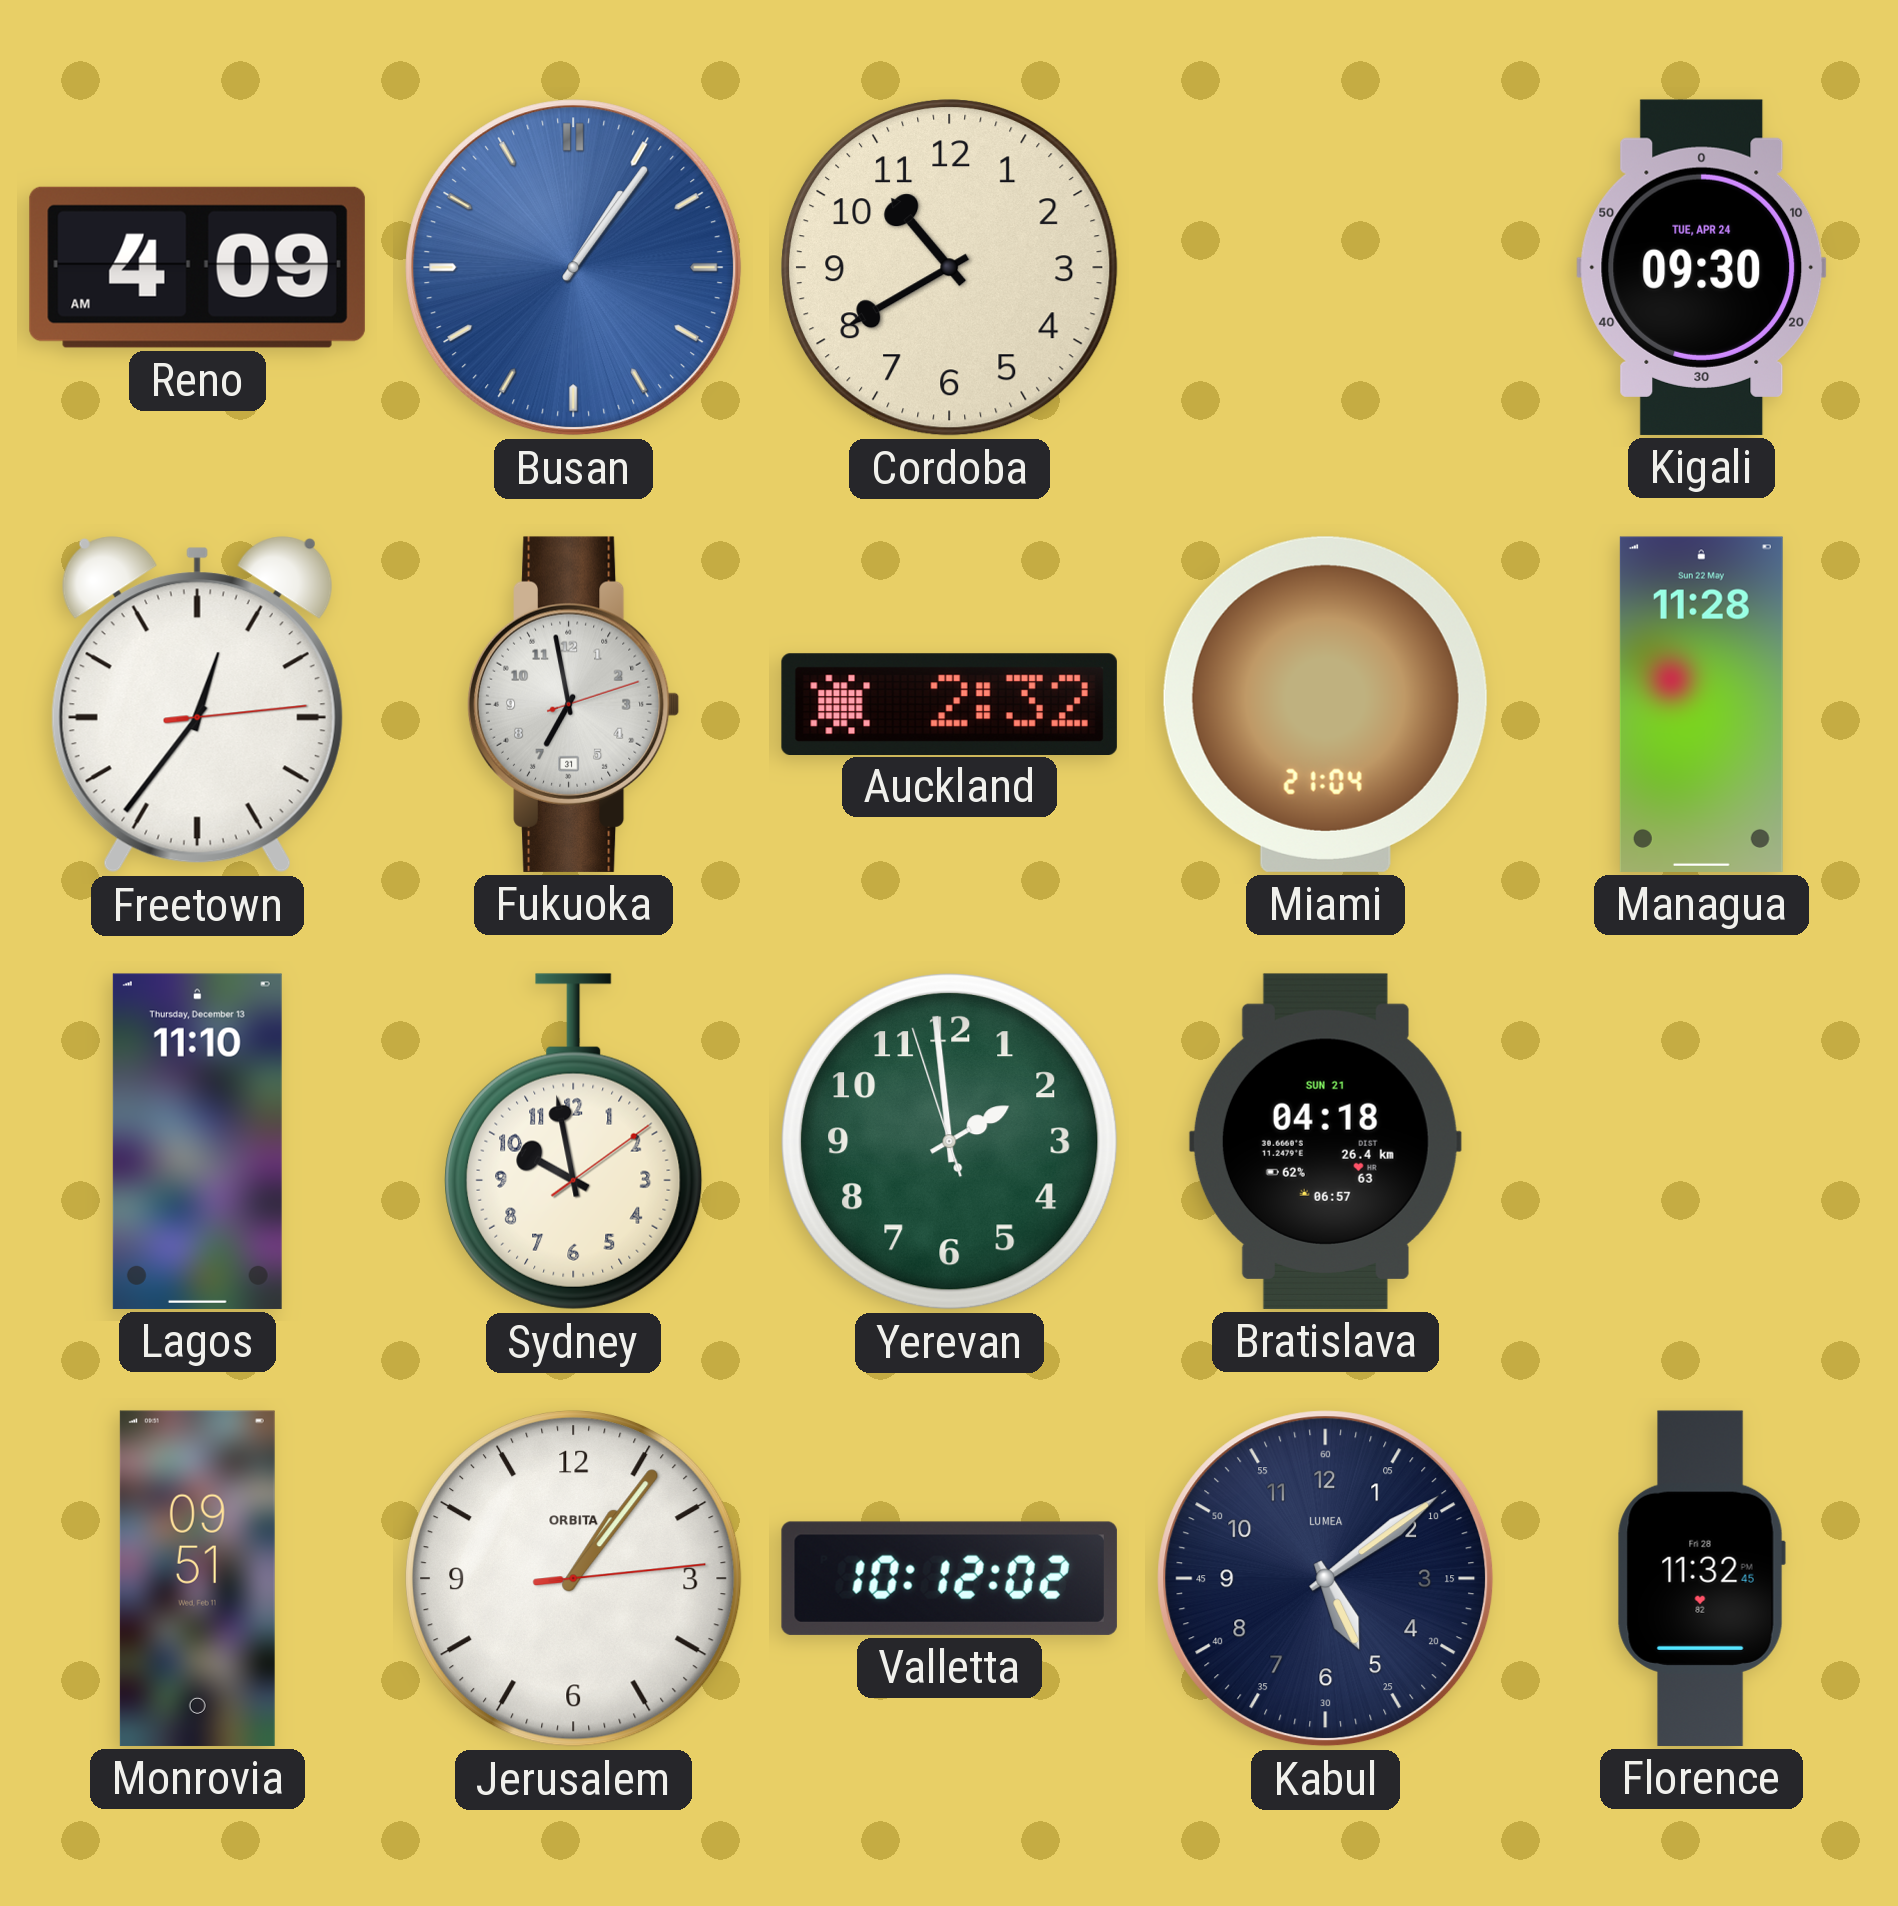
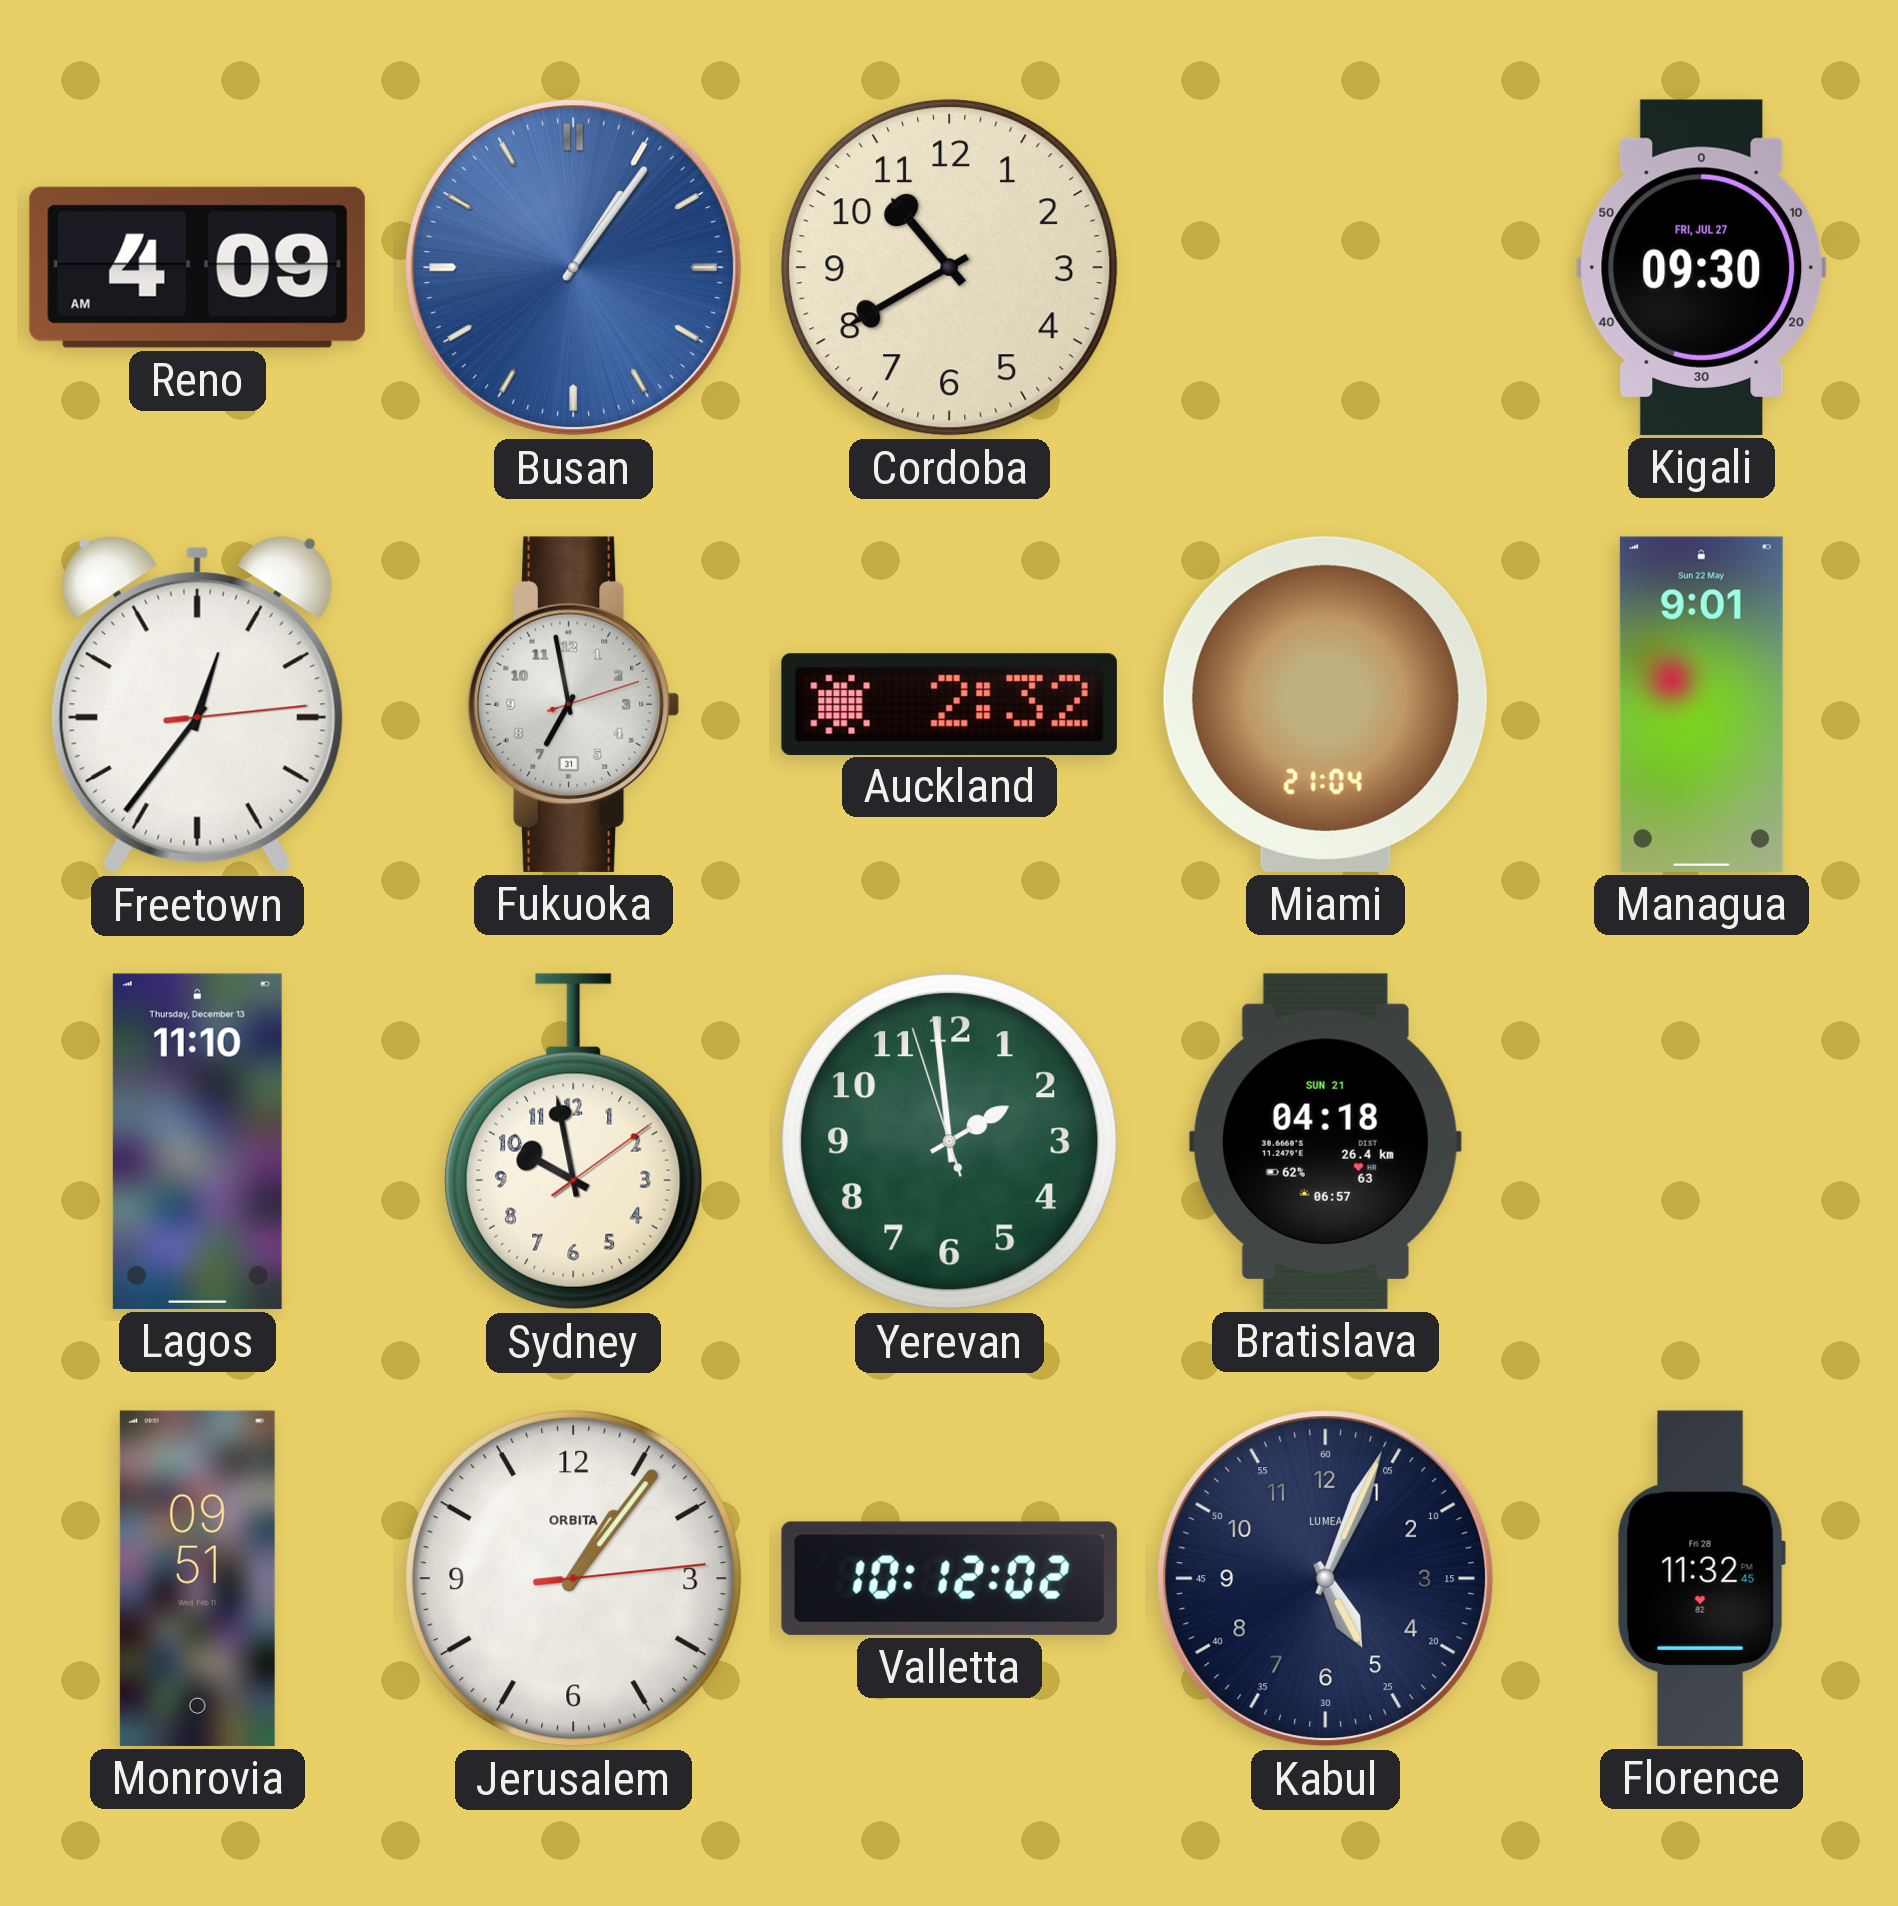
Kigali date: TUE, APR 24 -> FRI, JUL 27 (1702, 267)
Managua: 11:28 -> 9:01 (1701, 704)
Kabul: 5:09 -> 5:04 (1326, 1579)
